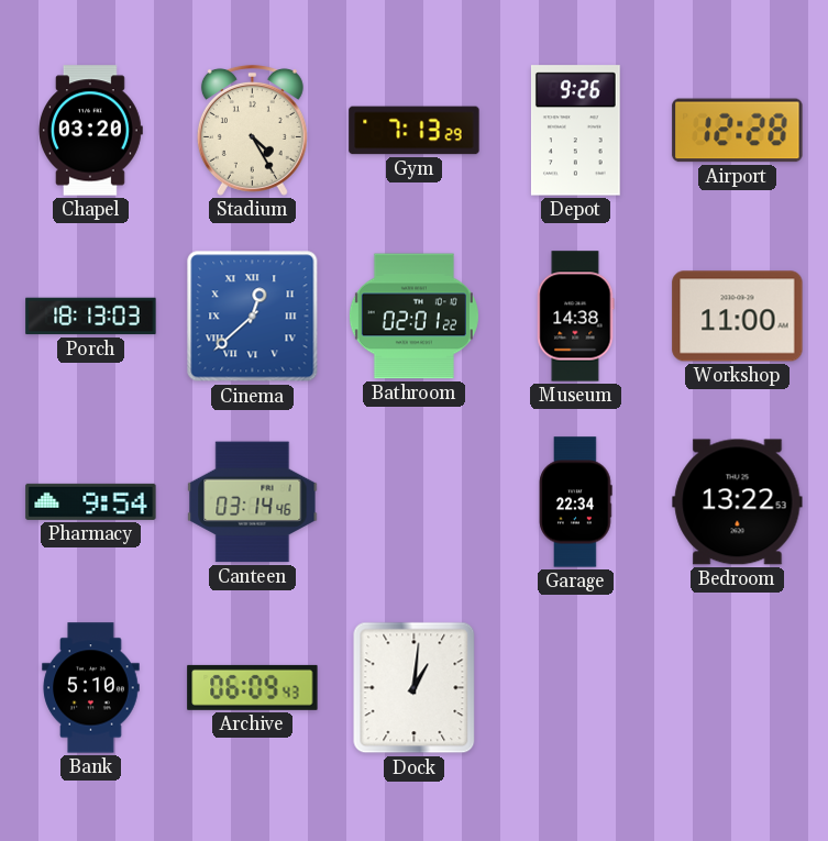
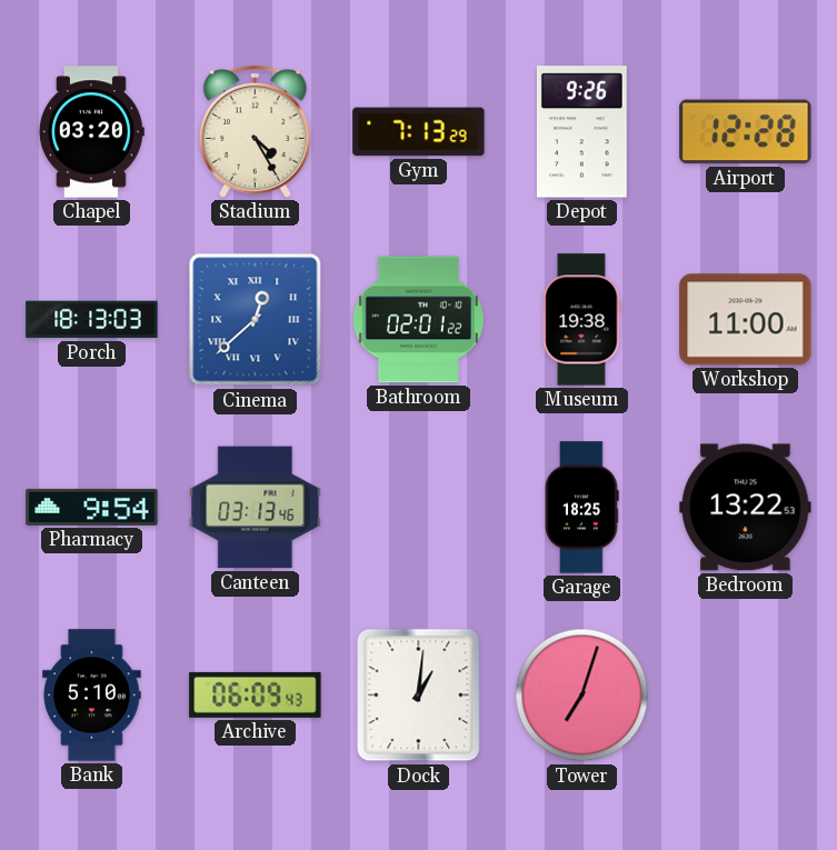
Museum: 14:38 -> 19:38 (582, 320)
Canteen: 03:14 -> 03:13 (256, 508)
Garage: 22:34 -> 18:25 (582, 508)
Tower: none -> 7:03 (582, 696)
